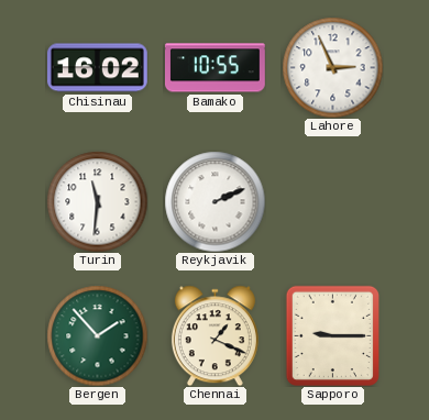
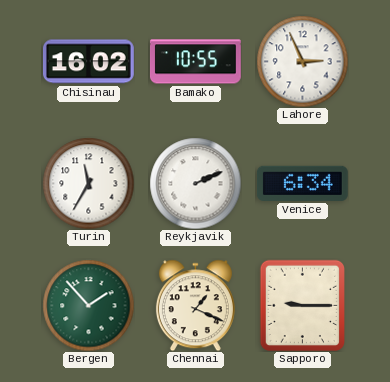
Turin: 11:31 -> 11:35 (88, 183)
Venice: none -> 6:34 (302, 183)
